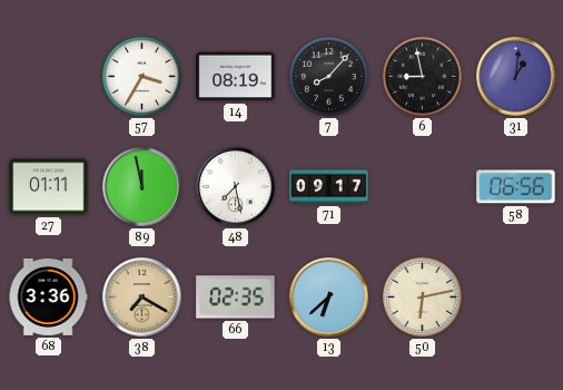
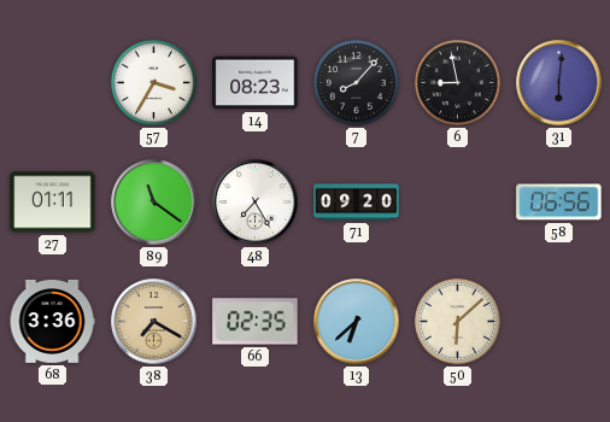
14: 08:19 -> 08:23 (256, 83)
31: 1:01 -> 6:01 (559, 83)
89: 11:58 -> 11:21 (154, 203)
48: 7:28 -> 7:25 (256, 203)
71: 09:17 -> 09:20 (357, 203)
50: 6:13 -> 6:08 (457, 321)
